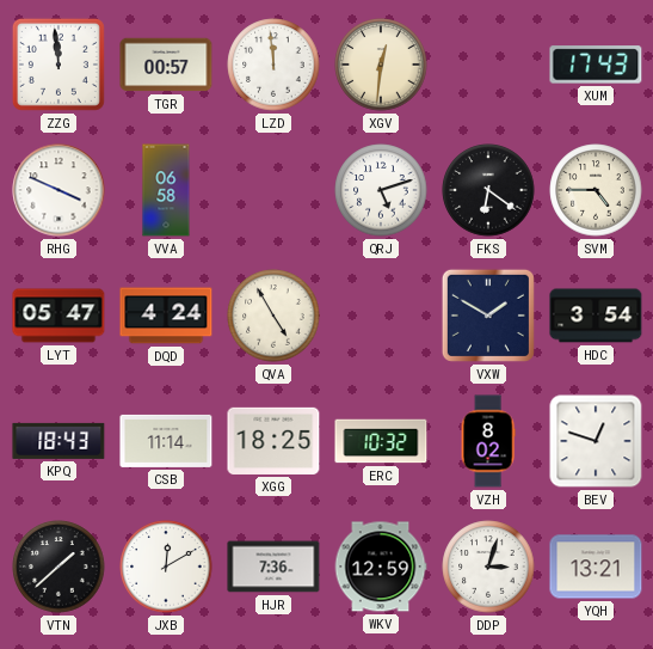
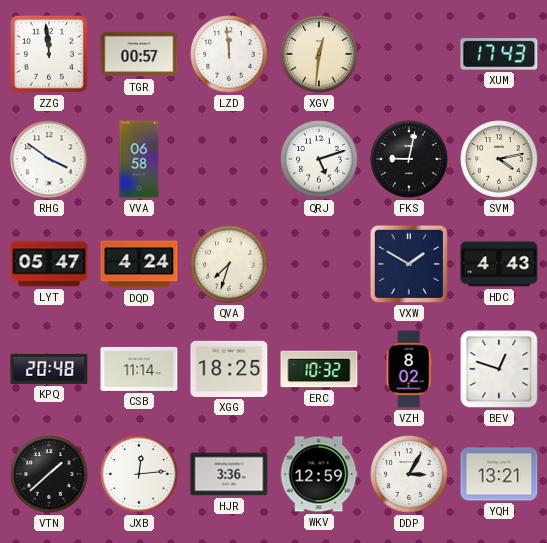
RHG: 3:49 -> 3:51 (49, 159)
FKS: 6:21 -> 9:02 (409, 159)
SVM: 4:45 -> 4:13 (499, 159)
QVA: 4:55 -> 7:33 (229, 264)
HDC: 3:54 -> 4:43 (499, 264)
KPQ: 18:43 -> 20:48 (49, 369)
JXB: 12:10 -> 12:14 (139, 474)
HJR: 7:36 -> 3:36 (229, 474)
DDP: 3:03 -> 3:05 (409, 474)
